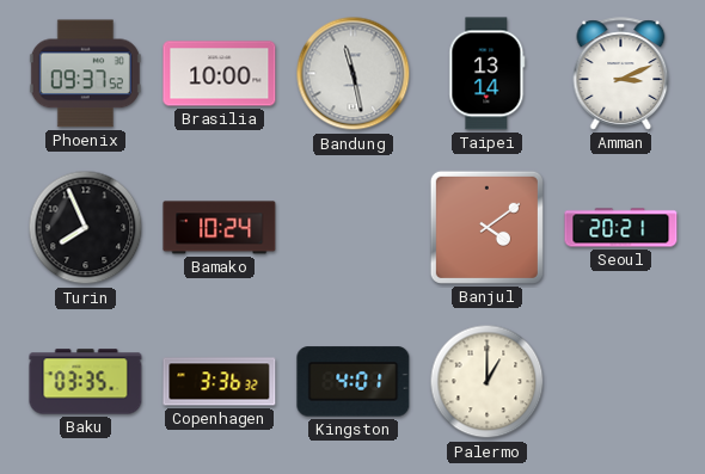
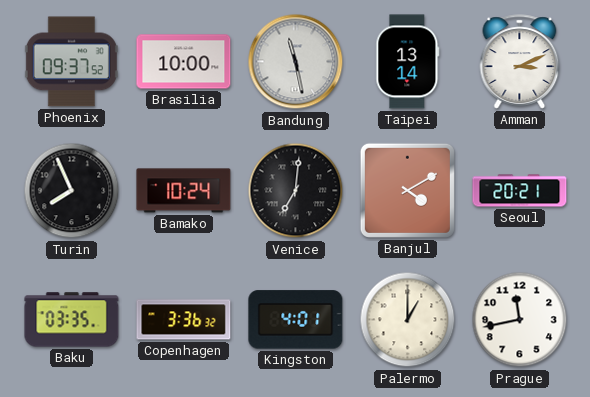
Venice: none -> 7:01 (296, 191)
Banjul: 4:09 -> 4:10 (407, 190)
Prague: none -> 11:43 (520, 320)
